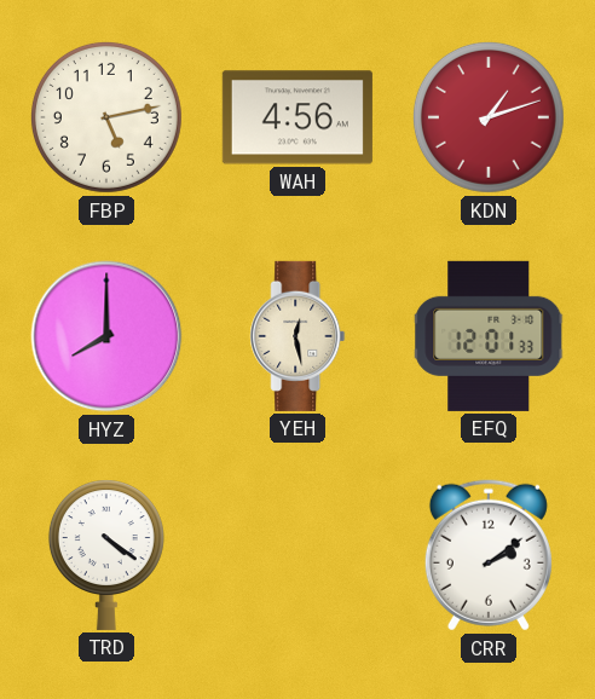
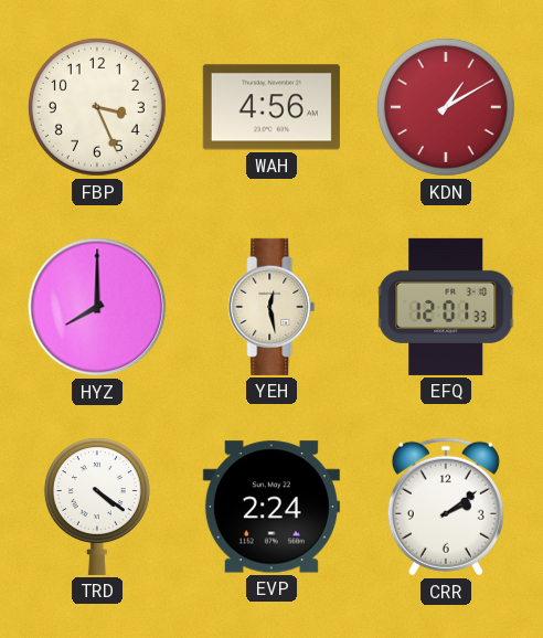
FBP: 5:13 -> 3:26 (97, 107)
KDN: 1:12 -> 1:10 (446, 107)
EVP: none -> 2:24 (271, 507)
